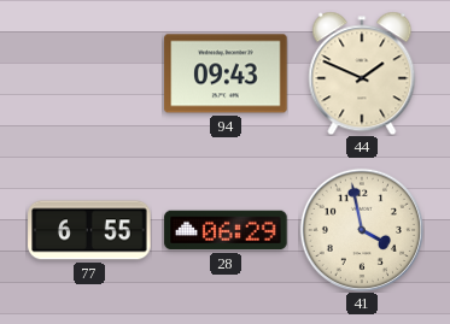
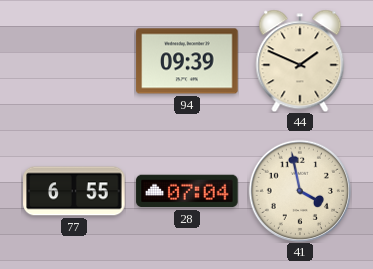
94: 09:43 -> 09:39 (187, 61)
28: 06:29 -> 07:04 (187, 191)
